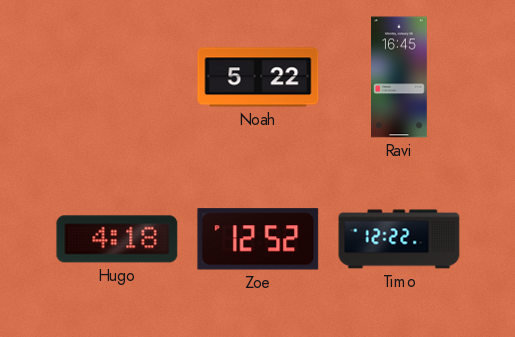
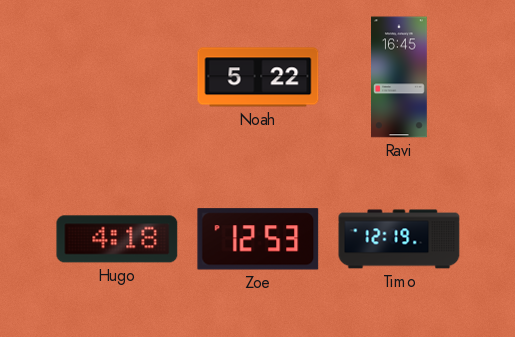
Zoe: 12:52 -> 12:53 (258, 239)
Timo: 12:22 -> 12:19 (399, 239)
